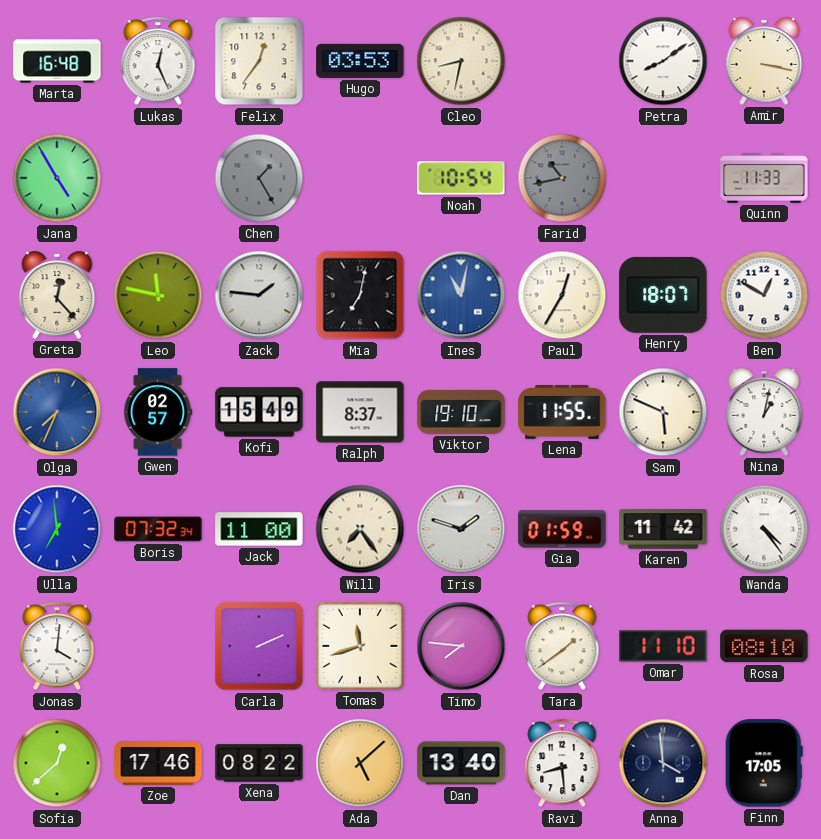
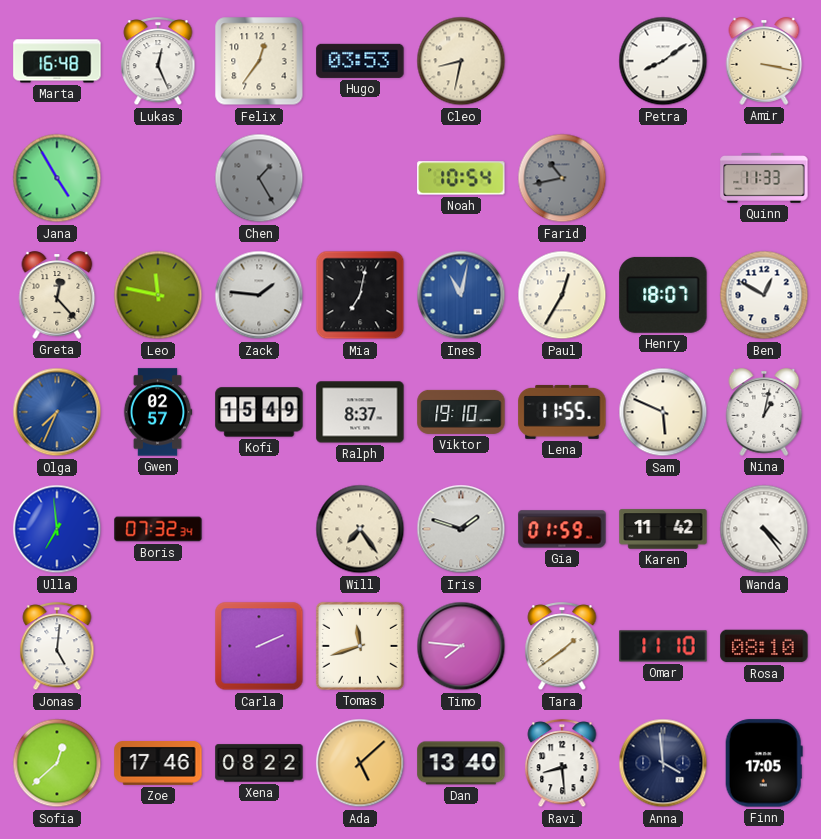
Jack: 11:00 -> none (259, 529)
Jonas: 4:01 -> 5:01 (57, 647)
